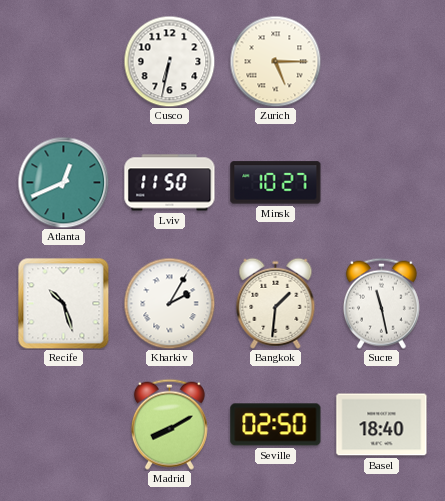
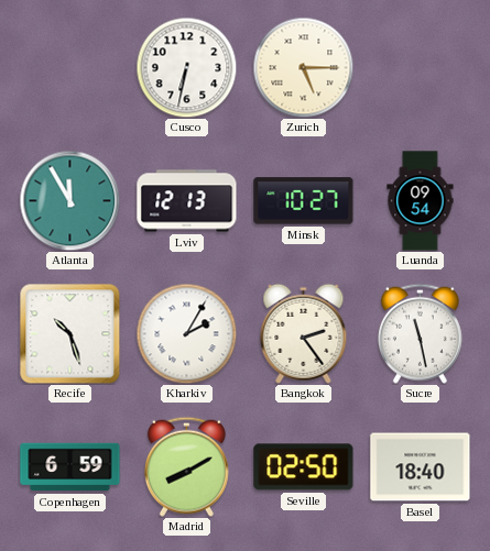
Atlanta: 12:41 -> 11:55 (69, 200)
Lviv: 11:50 -> 12:13 (187, 201)
Luanda: none -> 09:54 (421, 201)
Bangkok: 1:31 -> 2:24 (304, 333)
Copenhagen: none -> 6:59 (70, 467)
